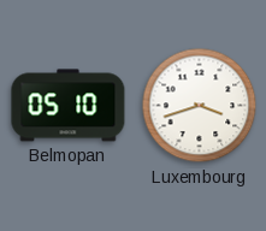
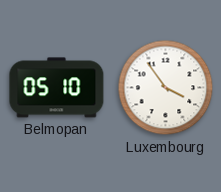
Luxembourg: 3:42 -> 3:54 (166, 88)
